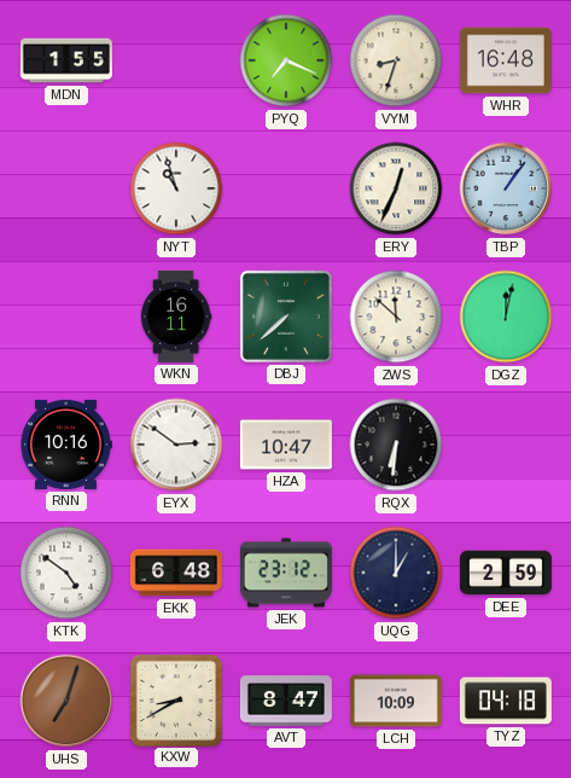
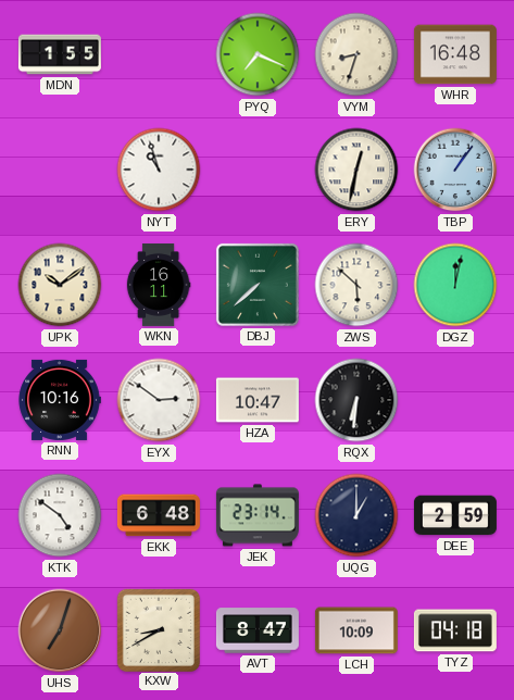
ERY: 12:34 -> 12:32 (356, 170)
UPK: none -> 10:09 (60, 285)
ZWS: 11:52 -> 5:52 (356, 285)
JEK: 23:12 -> 23:14 (258, 515)
